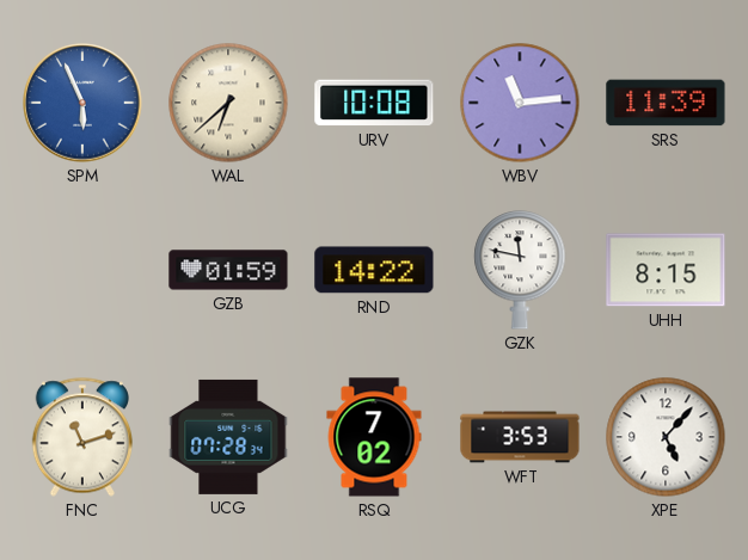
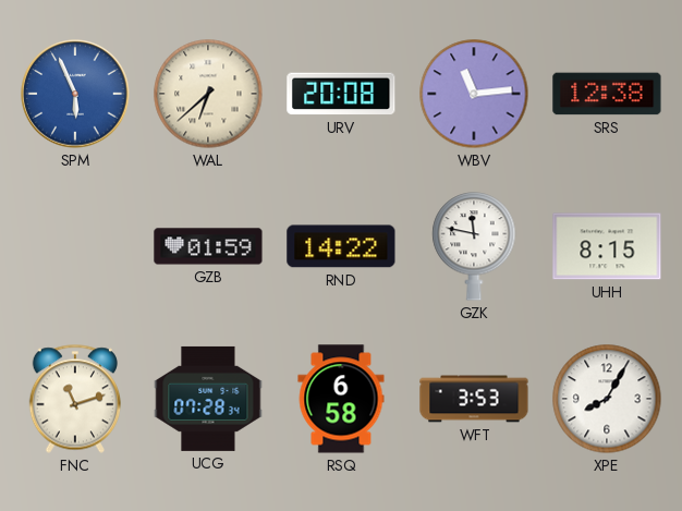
URV: 10:08 -> 20:08 (341, 94)
SRS: 11:39 -> 12:38 (607, 94)
RSQ: 7:02 -> 6:58 (341, 399)
XPE: 5:07 -> 8:05 (607, 399)
